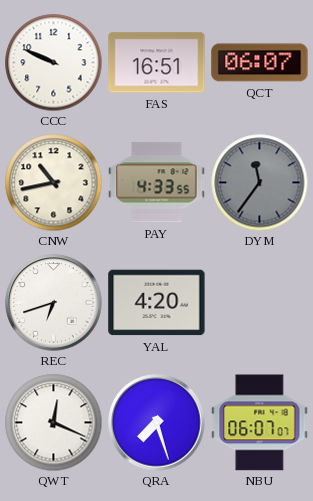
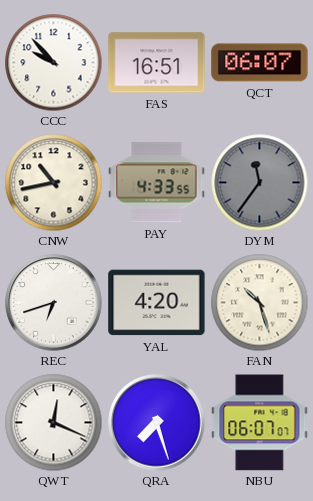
CCC: 9:49 -> 9:53 (53, 62)
FAN: none -> 10:27 (259, 302)
